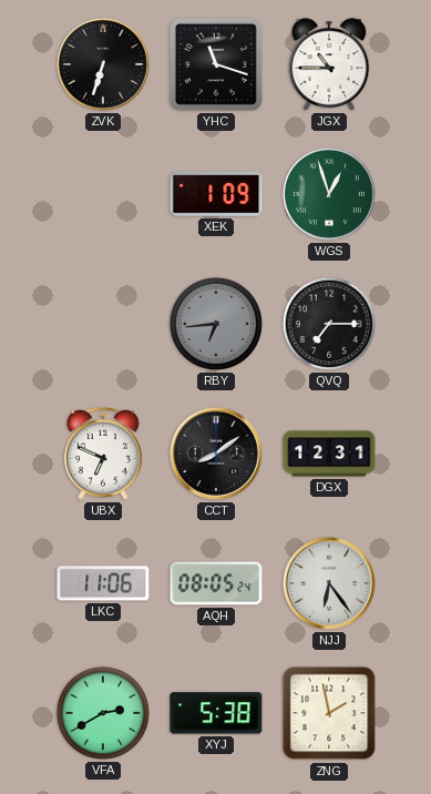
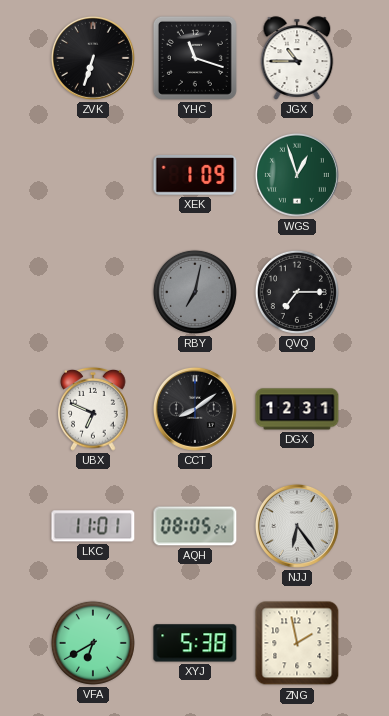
RBY: 6:44 -> 7:02 (195, 292)
LKC: 11:06 -> 11:01 (93, 526)
VFA: 2:40 -> 6:40 (93, 643)
